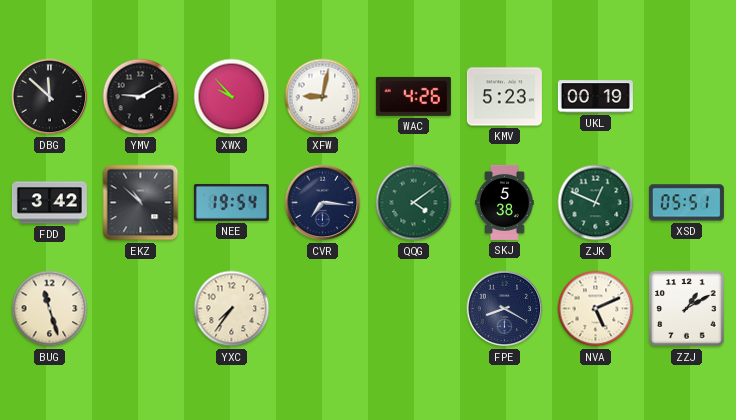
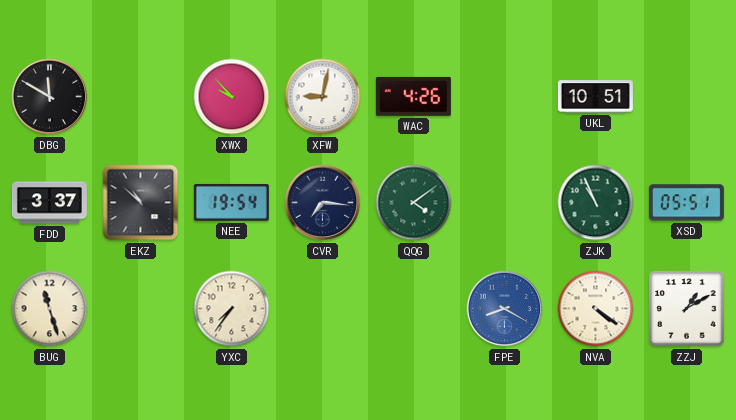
DBG: 11:52 -> 11:50 (50, 97)
YMV: 9:10 -> none (141, 97)
KMV: 5:23 -> none (504, 97)
UKL: 00:19 -> 10:51 (595, 97)
FDD: 3:42 -> 3:37 (49, 203)
SKJ: 5:38 -> none (505, 202)
ZJK: 12:49 -> 10:56 (596, 203)
FPE dial: navy -> blue (505, 309)
NVA: 5:11 -> 4:21 (596, 309)
